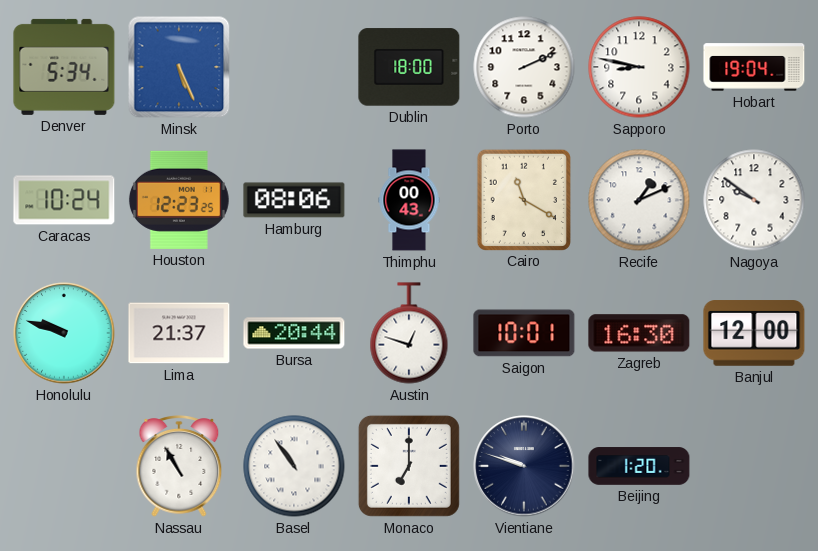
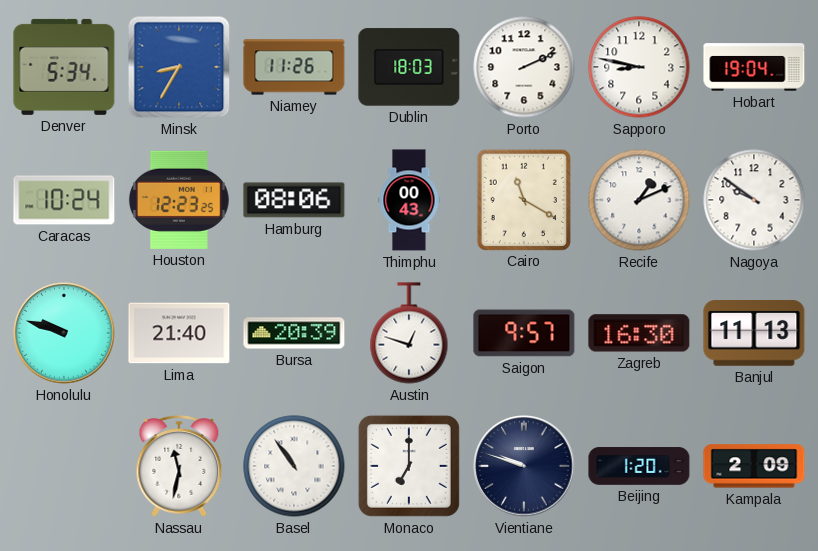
Minsk: 5:26 -> 8:35 (179, 67)
Niamey: none -> 11:26 (294, 67)
Dublin: 18:00 -> 18:03 (409, 67)
Lima: 21:37 -> 21:40 (179, 333)
Bursa: 20:44 -> 20:39 (294, 333)
Saigon: 10:01 -> 9:57 (524, 333)
Banjul: 12:00 -> 11:13 (754, 333)
Nassau: 10:55 -> 11:32 (179, 466)
Kampala: none -> 2:09 (754, 466)
